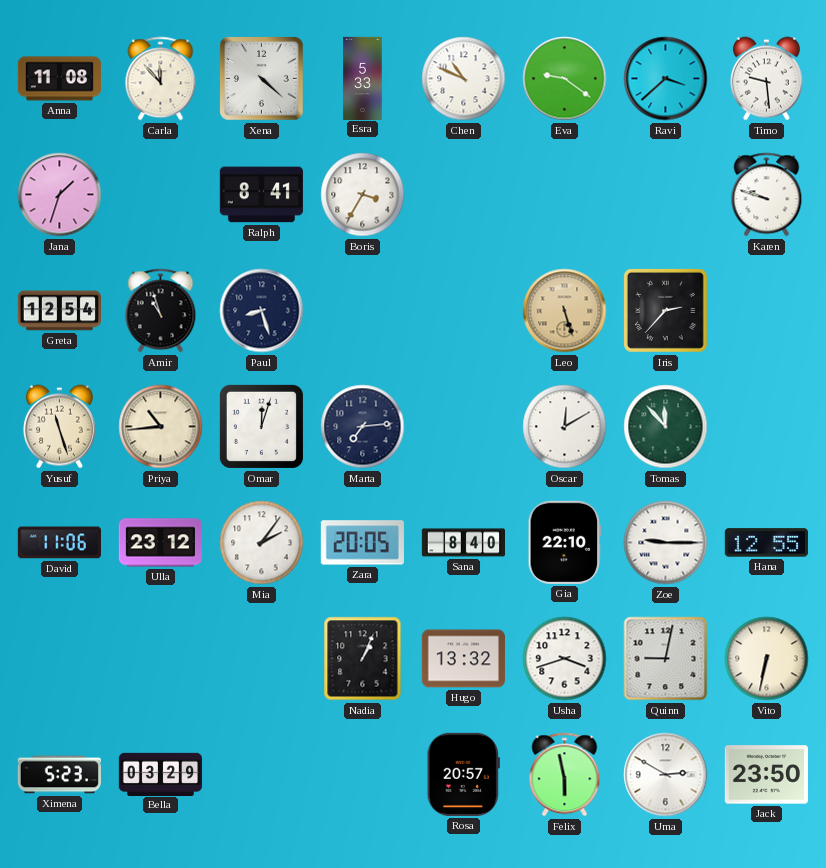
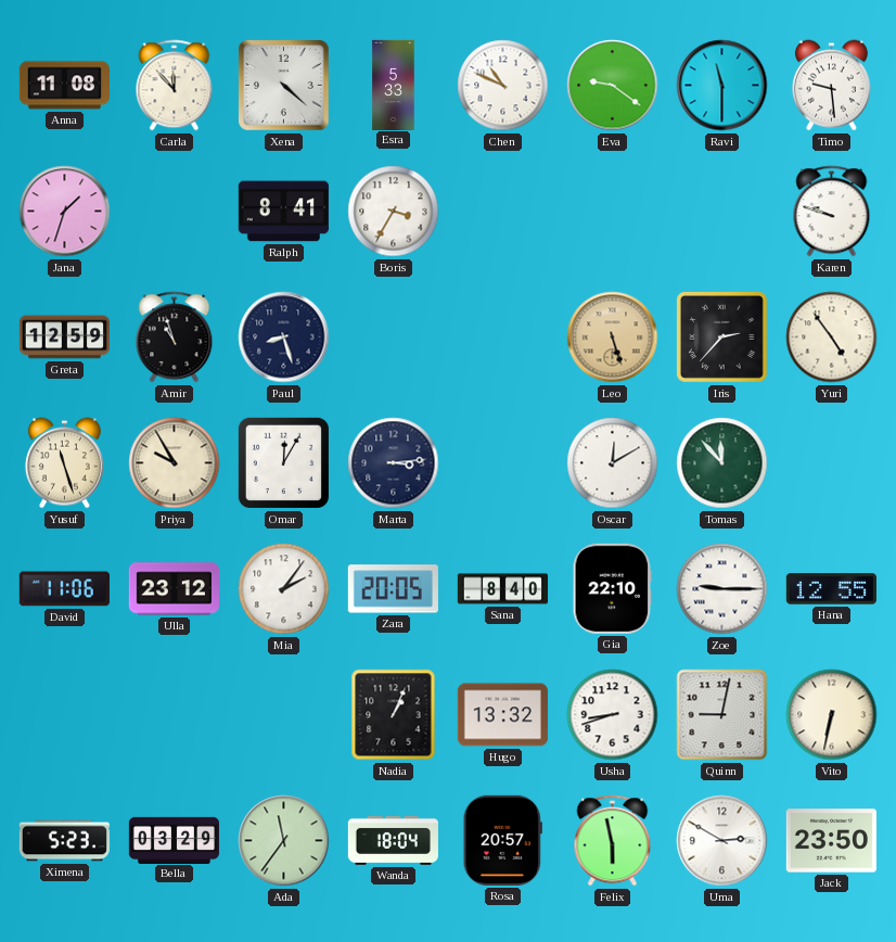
Ravi: 3:38 -> 11:30 (722, 86)
Greta: 12:54 -> 12:59 (64, 338)
Yuri: none -> 4:54 (832, 338)
Priya: 10:44 -> 9:55 (175, 463)
Omar: 12:03 -> 12:05 (283, 462)
Marta: 7:14 -> 3:14 (394, 463)
Usha: 3:42 -> 8:42 (613, 715)
Ada: none -> 11:36 (284, 841)
Wanda: none -> 18:04 (393, 840)
